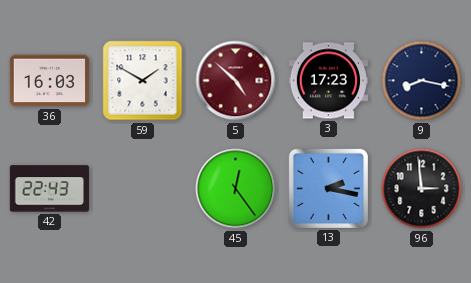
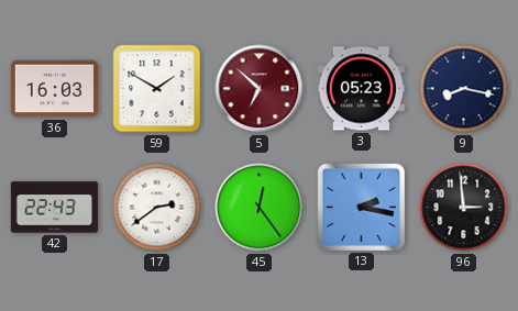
5: 4:52 -> 6:52 (260, 89)
3: 17:23 -> 05:23 (361, 89)
17: none -> 2:39 (157, 208)
